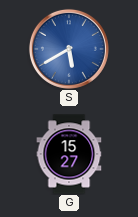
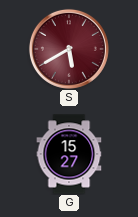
S dial: blue -> burgundy (69, 49)
